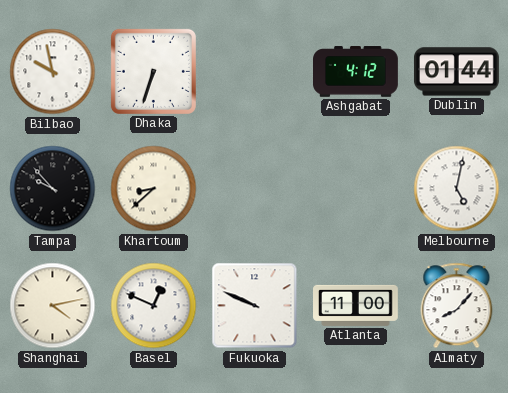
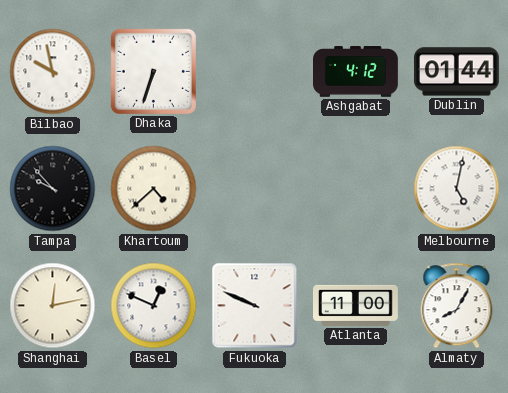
Khartoum: 8:38 -> 4:38 (154, 189)
Shanghai: 4:13 -> 12:13 (53, 306)
Almaty: 8:07 -> 8:05 (457, 306)
